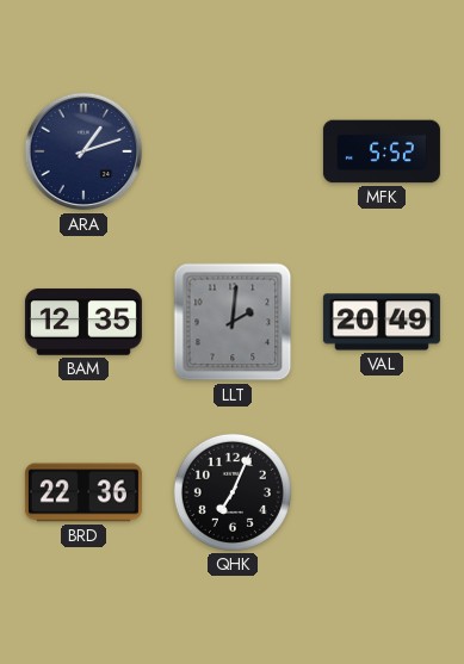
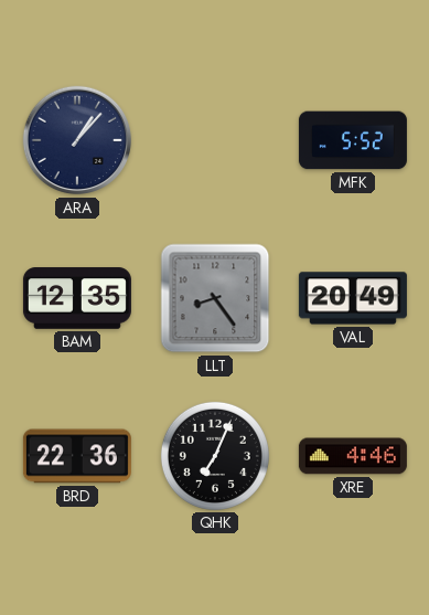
ARA: 1:12 -> 1:07 (77, 140)
LLT: 2:01 -> 8:24 (215, 298)
XRE: none -> 4:46 (353, 456)
